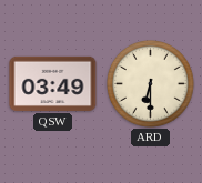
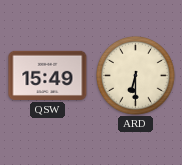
QSW: 03:49 -> 15:49 (48, 75)
